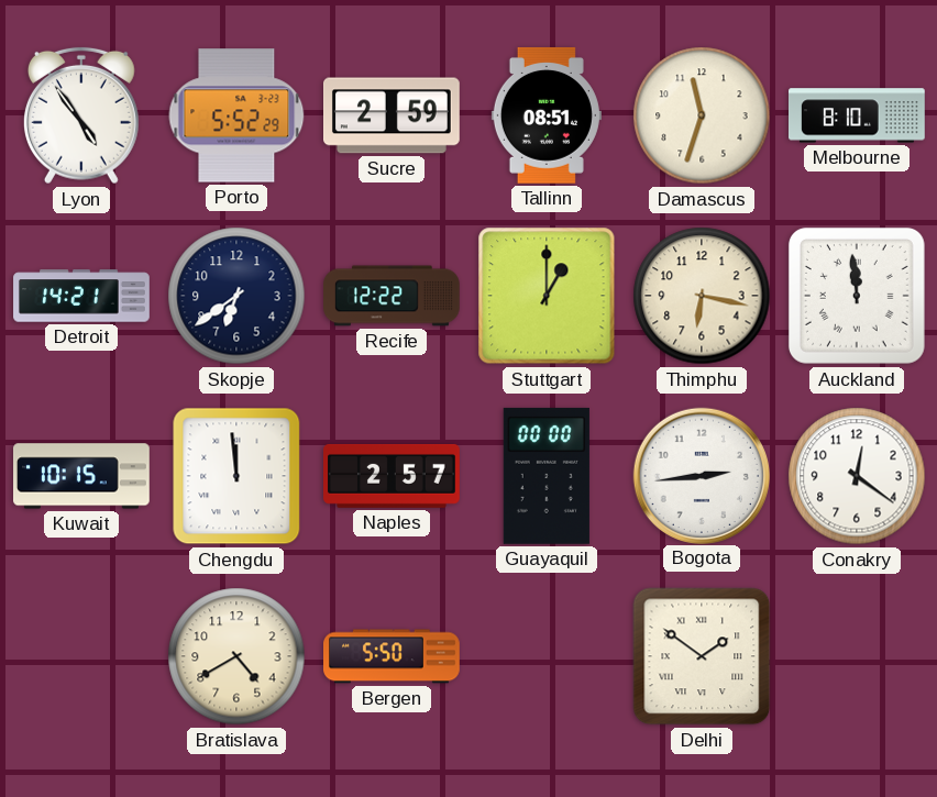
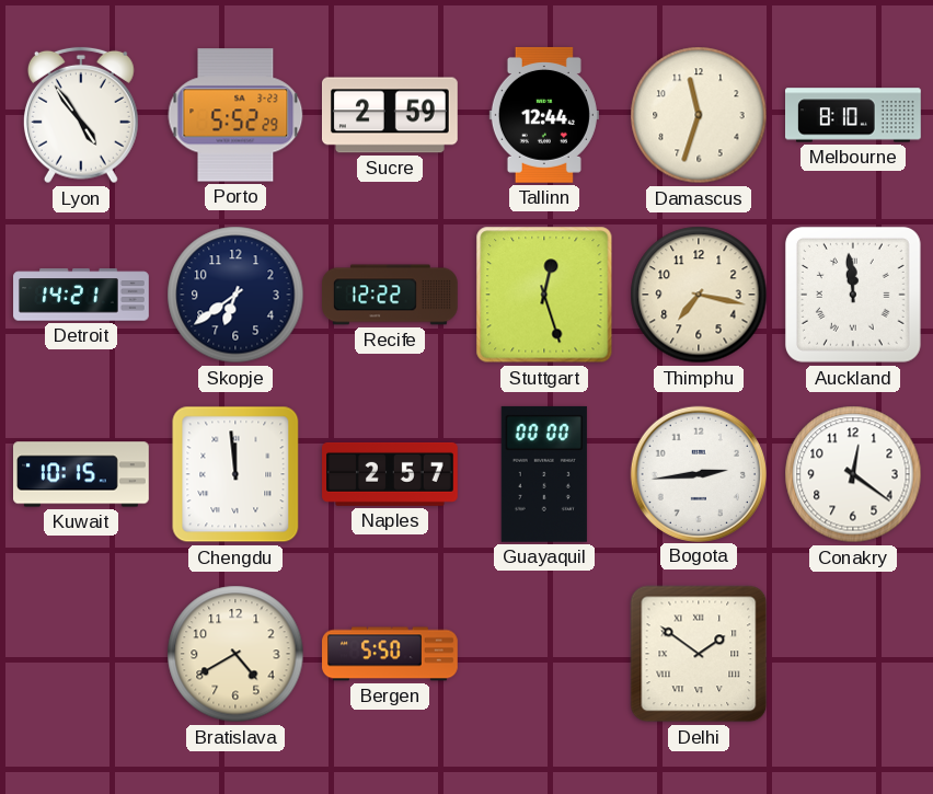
Tallinn: 08:51 -> 12:44 (544, 115)
Stuttgart: 1:00 -> 12:27 (544, 295)
Thimphu: 6:17 -> 7:17 (699, 295)
